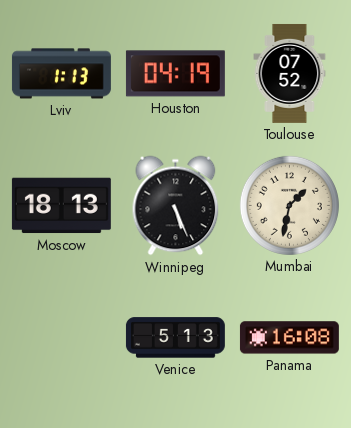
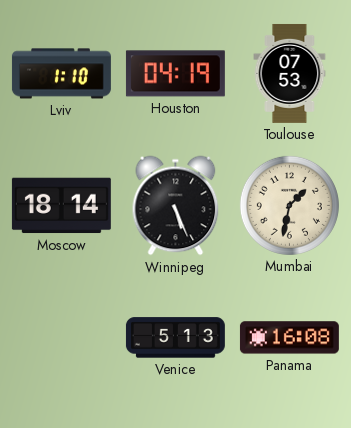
Lviv: 1:13 -> 1:10 (61, 74)
Toulouse: 07:52 -> 07:53 (290, 73)
Moscow: 18:13 -> 18:14 (61, 206)
